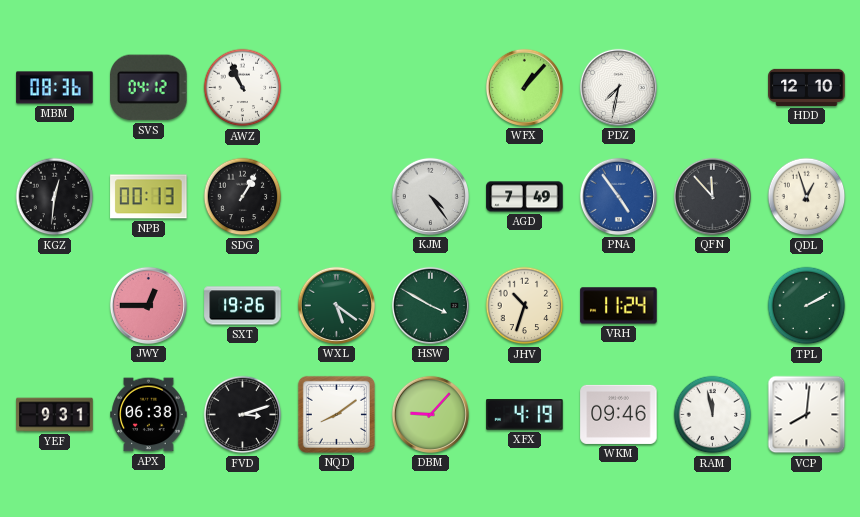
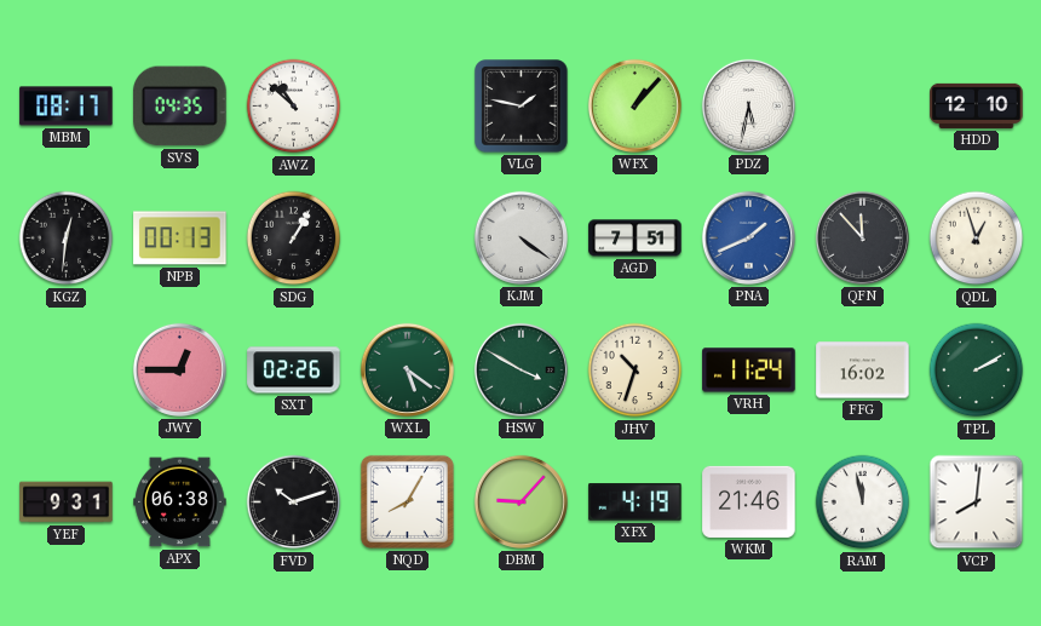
MBM: 08:36 -> 08:17 (67, 107)
SVS: 04:12 -> 04:35 (180, 107)
AWZ: 10:56 -> 10:52 (294, 107)
VLG: none -> 1:47 (522, 107)
PDZ: 7:32 -> 5:32 (748, 105)
KJM: 4:24 -> 4:21 (520, 237)
AGD: 7:49 -> 7:51 (635, 239)
PNA: 4:54 -> 1:41 (748, 237)
SXT: 19:26 -> 02:26 (294, 371)
FFG: none -> 16:02 (863, 371)
FVD: 3:12 -> 10:12 (294, 502)
NQD: 8:09 -> 8:05 (407, 501)
WKM: 09:46 -> 21:46 (749, 501)
